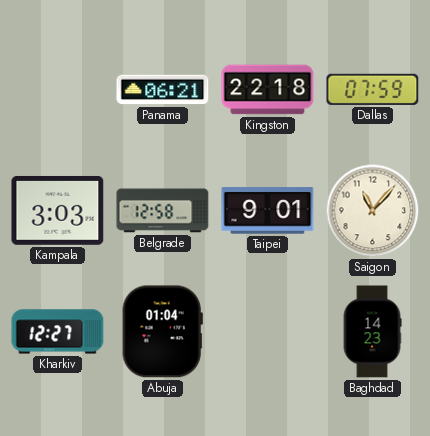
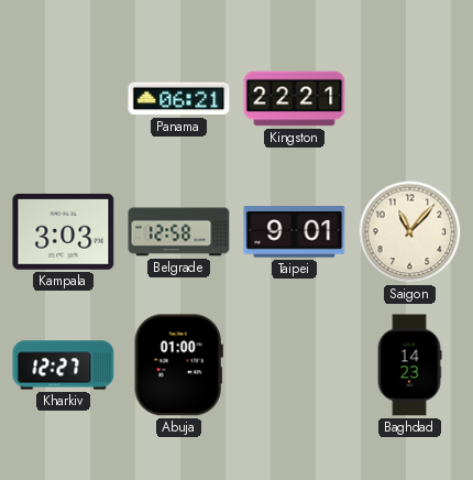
Kingston: 22:18 -> 22:21 (295, 99)
Dallas: 07:59 -> none (373, 89)
Abuja: 01:04 -> 01:00 (178, 366)
